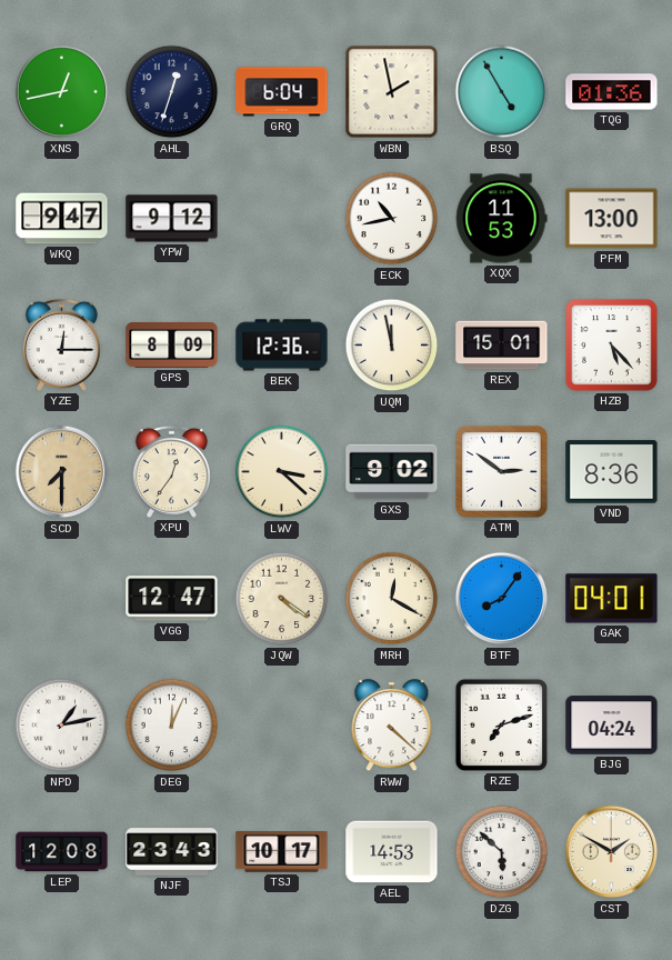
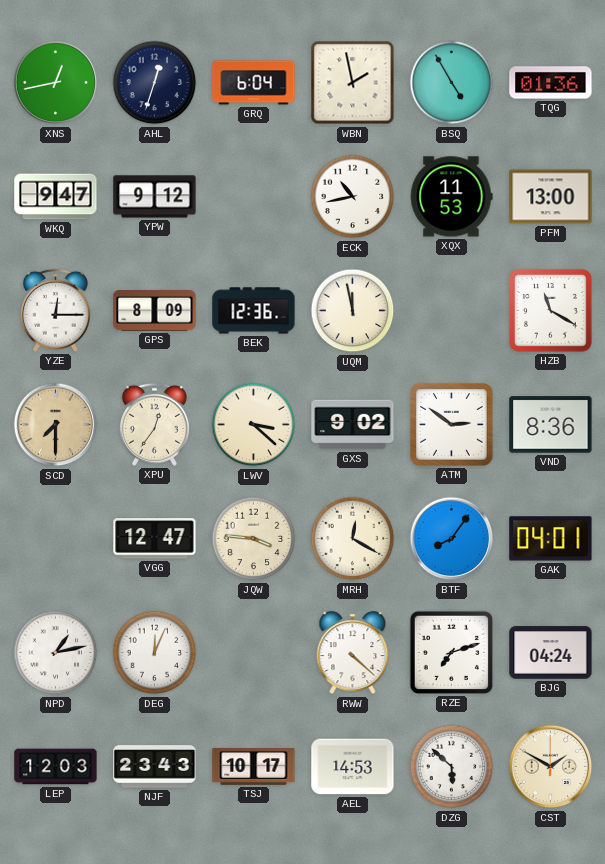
REX: 15:01 -> none (502, 346)
HZB: 5:23 -> 11:20 (551, 311)
JQW: 4:21 -> 3:46 (254, 539)
LEP: 12:08 -> 12:03 (56, 767)
